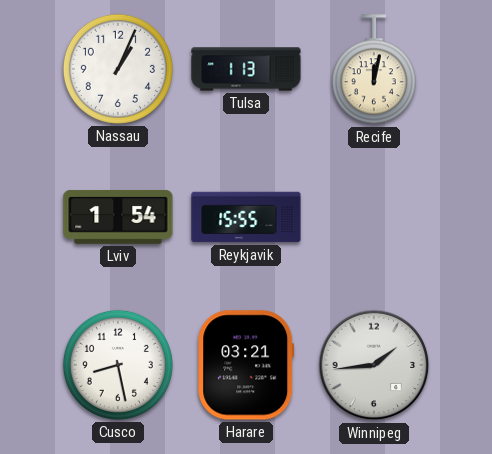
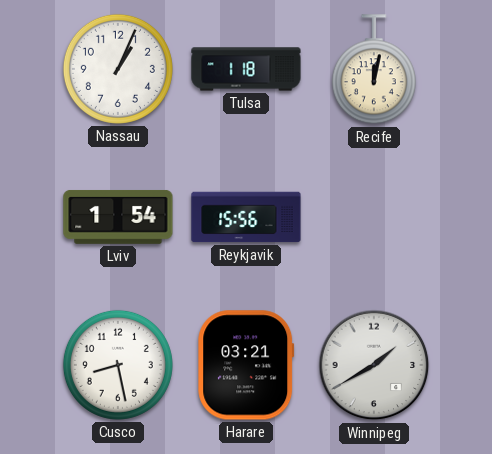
Tulsa: 1:13 -> 1:18 (246, 69)
Reykjavik: 15:55 -> 15:56 (246, 217)
Winnipeg: 1:44 -> 1:40 (374, 365)
